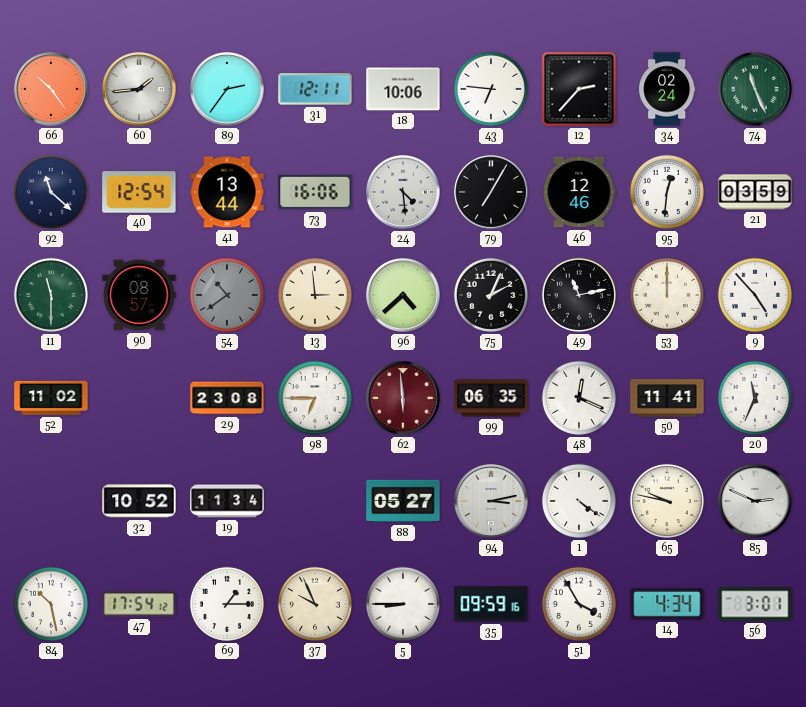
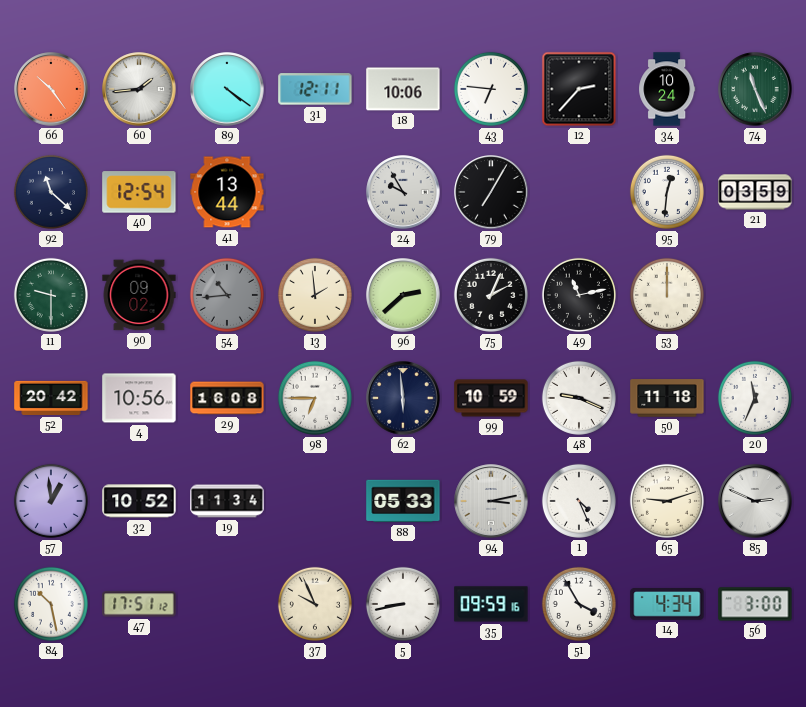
89: 2:36 -> 4:21 (227, 89)
34: 02:24 -> 10:24 (667, 89)
73: 16:06 -> none (315, 192)
24: 4:29 -> 9:55 (403, 192)
46: 12:46 -> none (579, 192)
11: 11:30 -> 9:30 (51, 295)
90: 08:57 -> 09:02 (139, 295)
54: 10:39 -> 10:44 (227, 295)
13: 2:59 -> 1:59 (315, 295)
96: 4:38 -> 2:38 (403, 295)
9: 4:53 -> none (755, 295)
52: 11:02 -> 20:42 (51, 398)
4: none -> 10:56 (139, 398)
29: 23:08 -> 16:08 (227, 398)
62 dial: burgundy -> navy (403, 398)
99: 06:35 -> 10:59 (491, 398)
48: 12:19 -> 9:19 (579, 398)
50: 11:41 -> 11:18 (667, 398)
57: none -> 12:59 (51, 501)
88: 05:27 -> 05:33 (403, 501)
1: 4:21 -> 4:26 (579, 501)
65: 9:47 -> 9:12 (667, 501)
47: 17:54 -> 17:51 (139, 604)
69: 1:15 -> none (227, 604)
5: 8:45 -> 8:43 (403, 604)
56: 3:01 -> 3:00 (755, 604)
